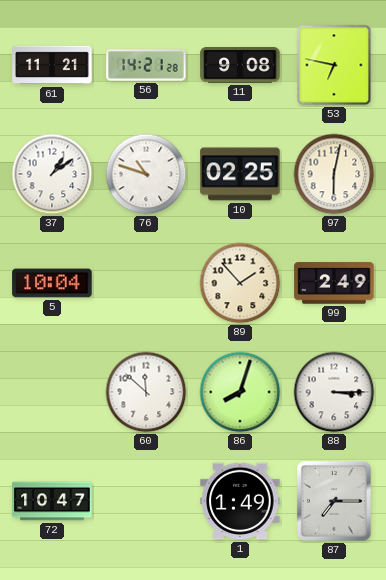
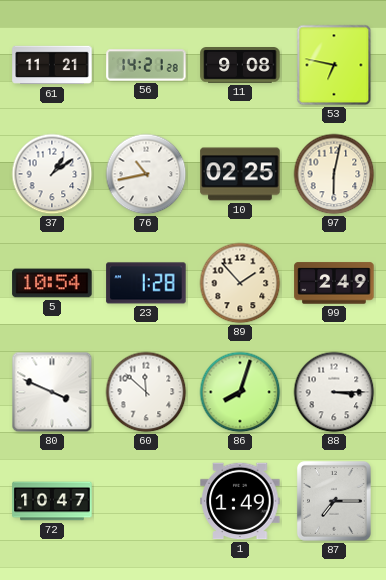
76: 10:48 -> 10:43 (146, 174)
5: 10:04 -> 10:54 (52, 283)
23: none -> 1:28 (146, 283)
80: none -> 3:49 (52, 392)
